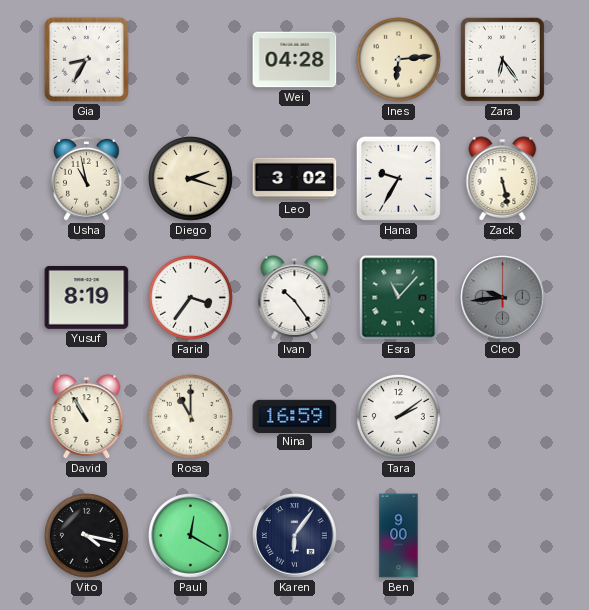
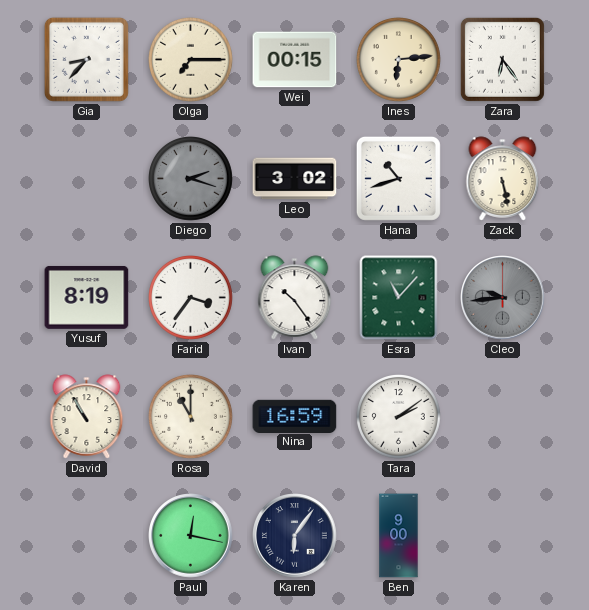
Gia: 8:35 -> 8:37 (86, 59)
Olga: none -> 7:15 (191, 60)
Wei: 04:28 -> 00:15 (295, 60)
Usha: 10:58 -> none (87, 179)
Diego dial: cream -> grey (191, 179)
Hana: 9:35 -> 10:42 (398, 178)
Vito: 4:17 -> none (87, 536)
Paul: 12:20 -> 12:17 (191, 536)
